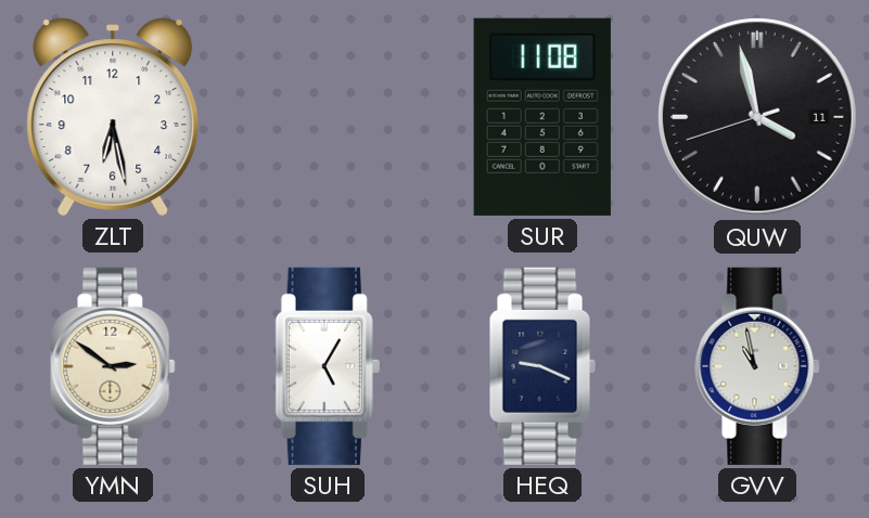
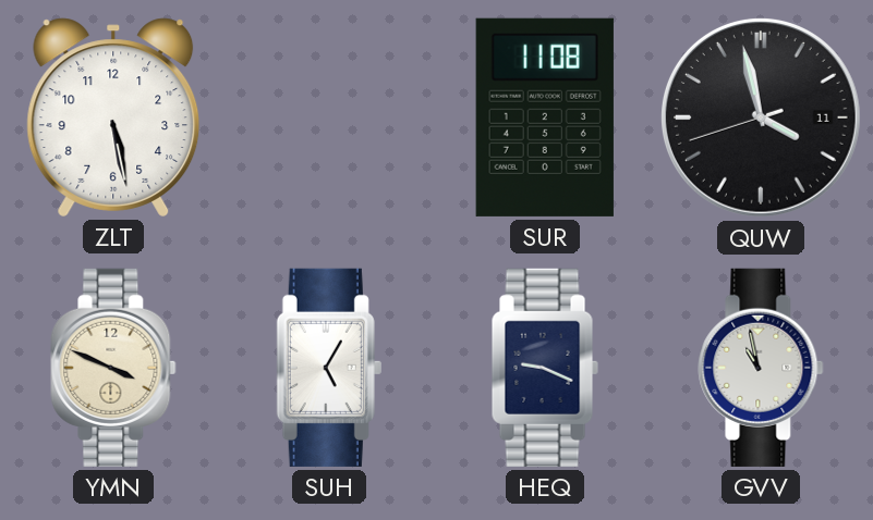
ZLT: 6:28 -> 5:28 (113, 117)
YMN: 2:51 -> 3:49 (113, 368)
